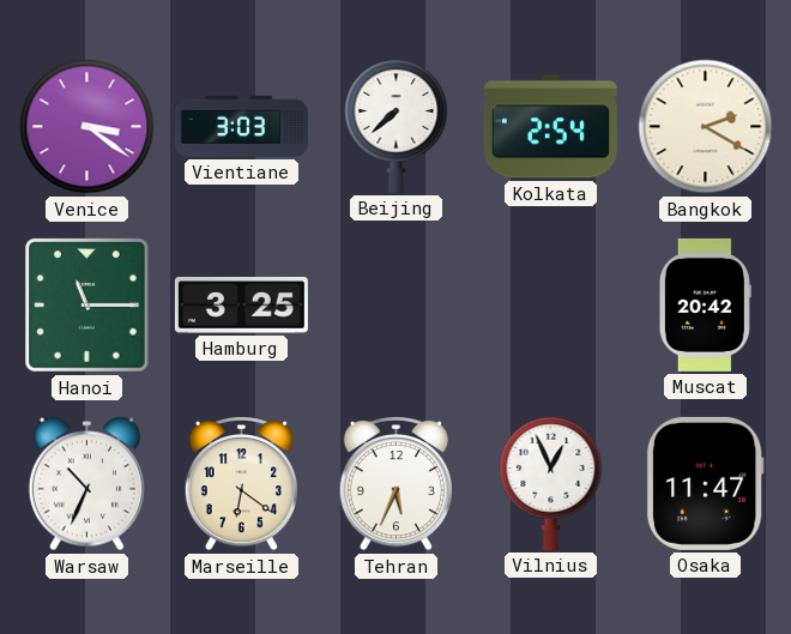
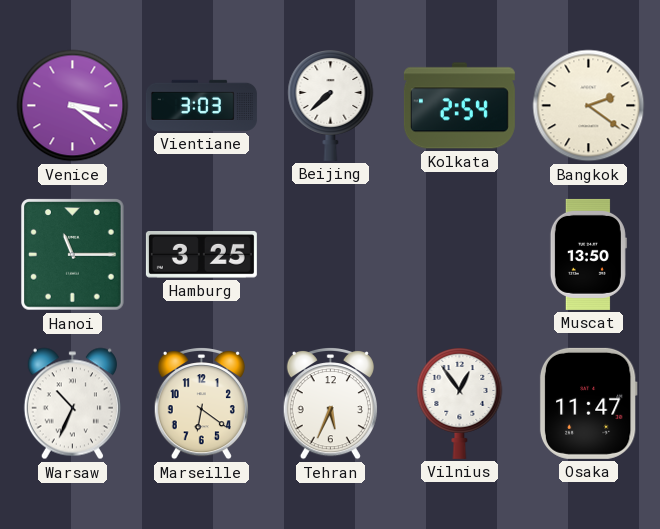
Bangkok: 2:20 -> 2:21 (589, 106)
Muscat: 20:42 -> 13:50 (588, 254)
Vilnius: 12:56 -> 12:54 (460, 404)
